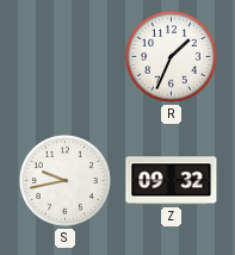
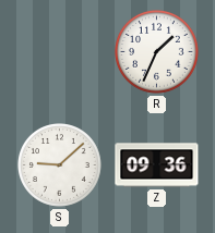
S: 9:43 -> 9:08 (60, 165)
Z: 09:32 -> 09:36 (157, 165)
